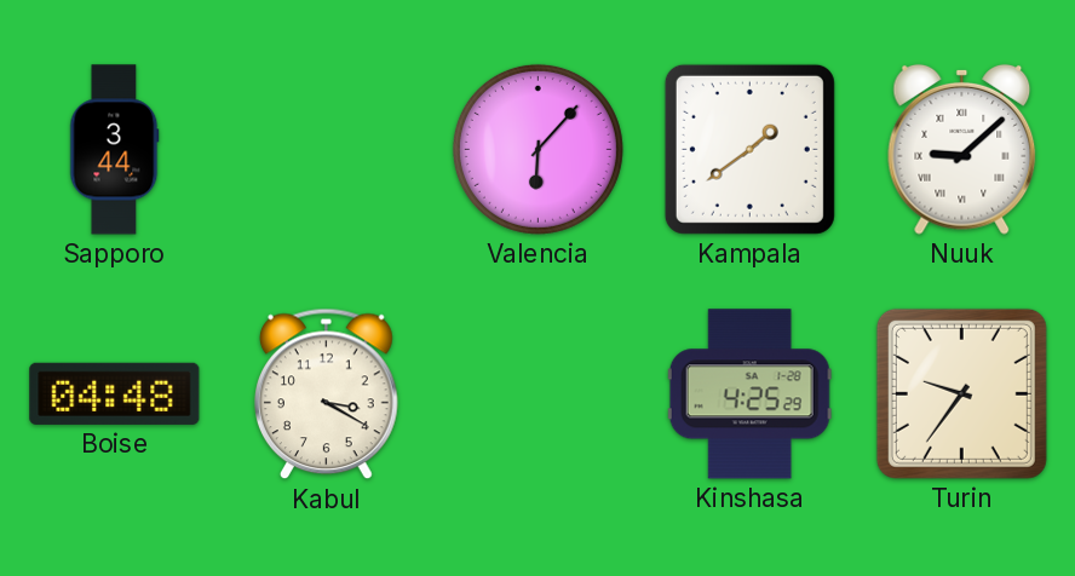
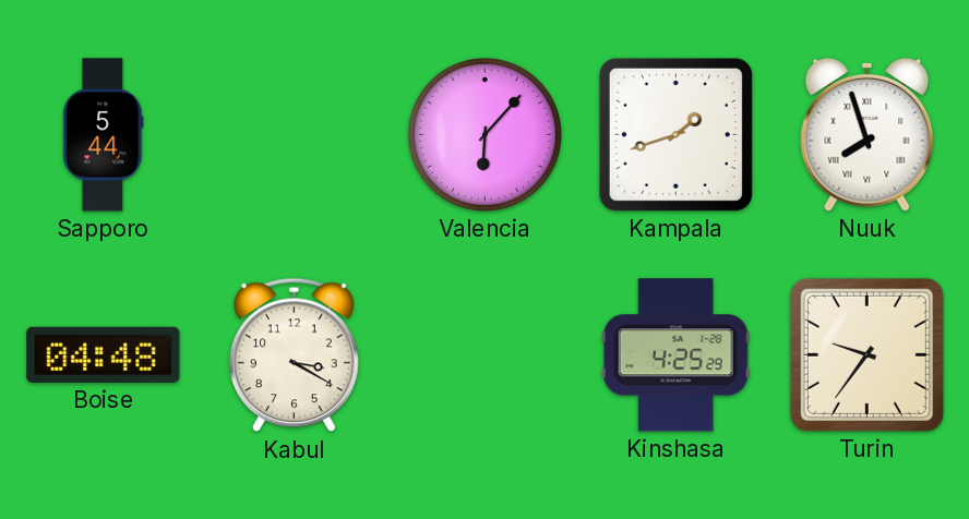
Sapporo: 3:44 -> 5:44 (104, 135)
Kampala: 1:39 -> 1:42 (675, 134)
Nuuk: 9:08 -> 7:57 (868, 134)
